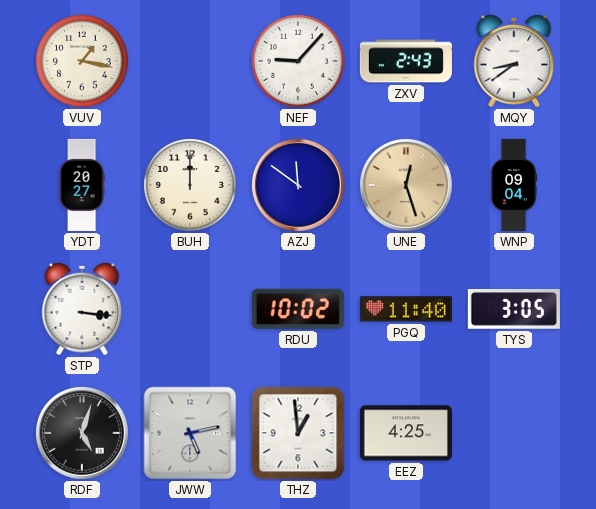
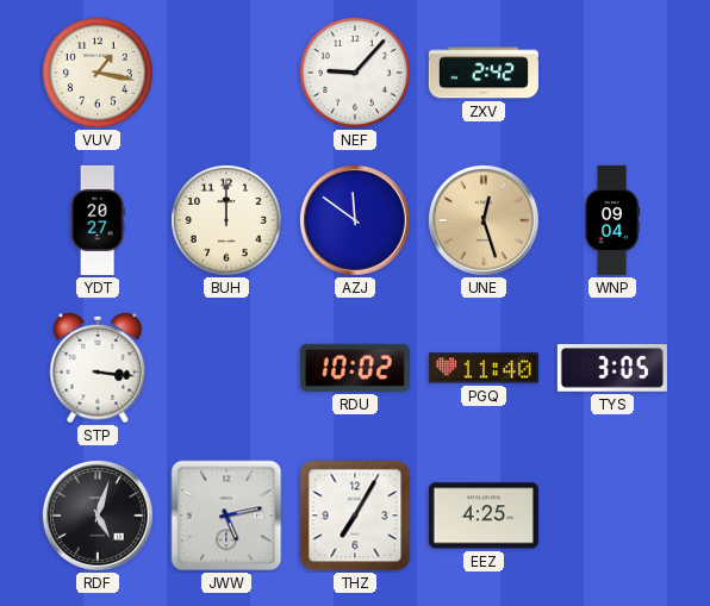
ZXV: 2:43 -> 2:42 (484, 73)
MQY: 8:39 -> none (514, 61)
THZ: 12:59 -> 7:05 (355, 516)
